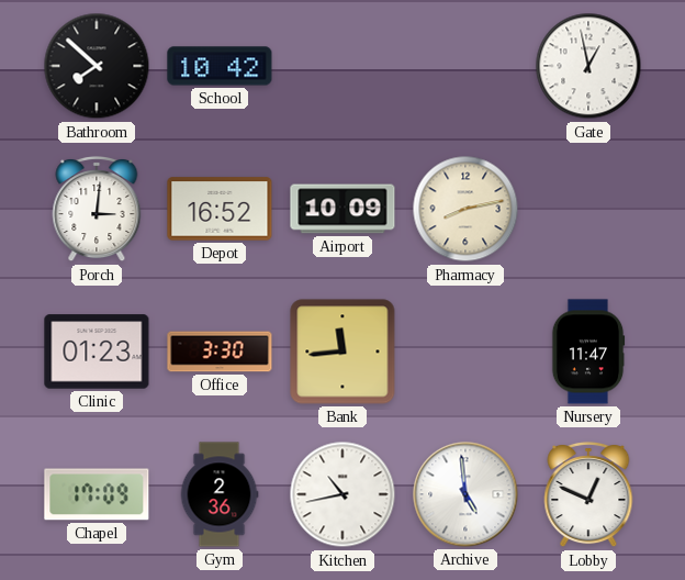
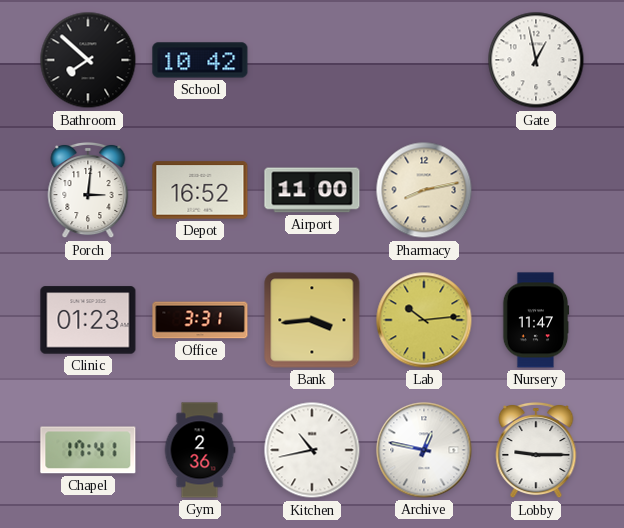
Airport: 10:09 -> 11:00 (312, 190)
Office: 3:30 -> 3:31 (200, 320)
Bank: 11:44 -> 3:44 (312, 320)
Lab: none -> 10:14 (424, 320)
Chapel: 17:09 -> 17:41 (88, 450)
Archive: 4:59 -> 12:47 (424, 450)
Lobby: 12:49 -> 9:15 (536, 450)
